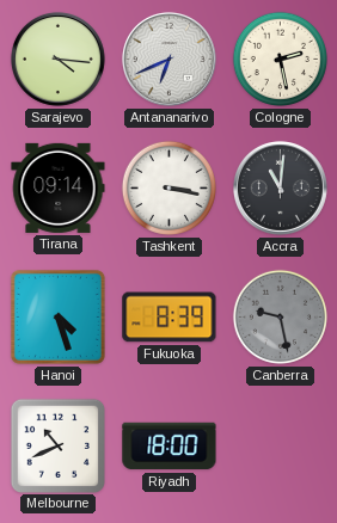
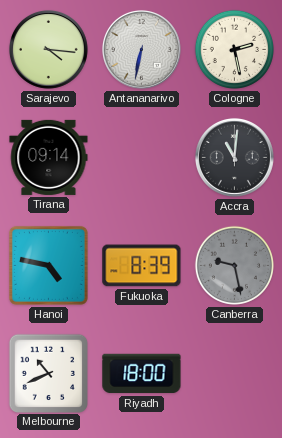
Antananarivo: 6:41 -> 6:32 (141, 49)
Tashkent: 3:17 -> none (168, 187)
Hanoi: 4:27 -> 4:47 (48, 265)
